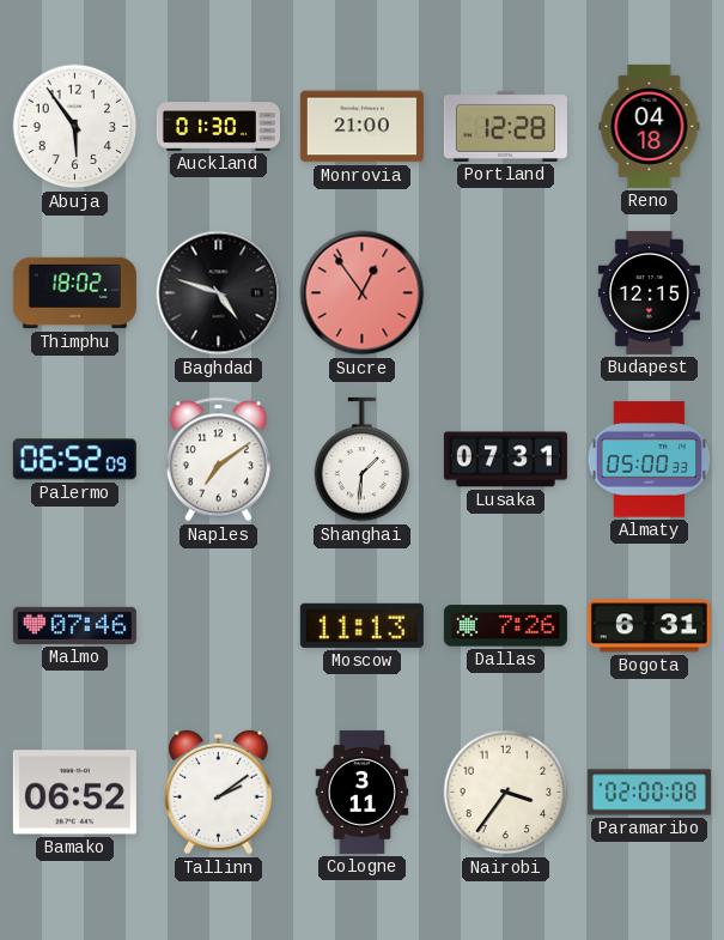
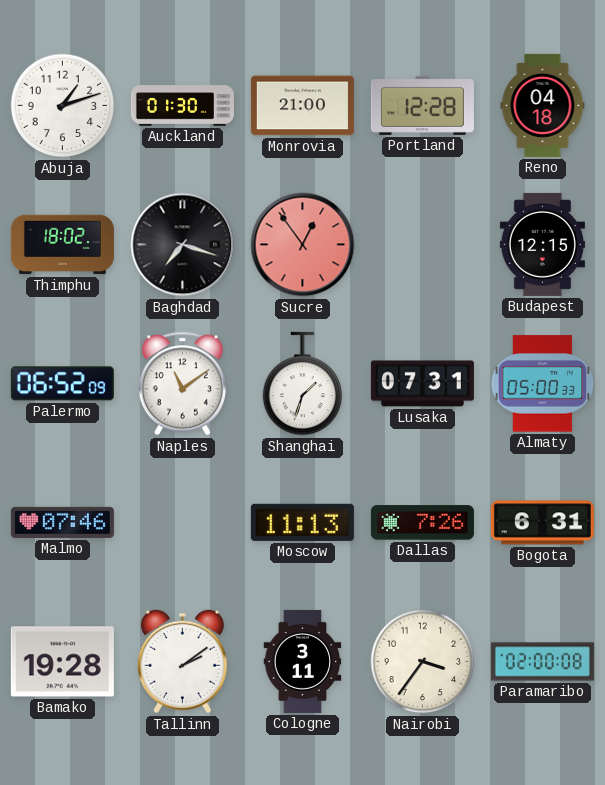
Abuja: 5:54 -> 1:12 (63, 106)
Baghdad: 4:48 -> 7:18 (183, 245)
Naples: 7:09 -> 11:09 (182, 384)
Shanghai: 1:31 -> 1:33 (303, 384)
Bamako: 06:52 -> 19:28 (62, 662)
